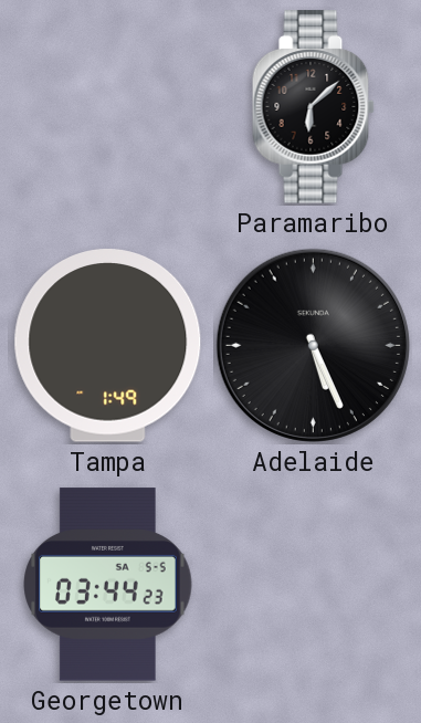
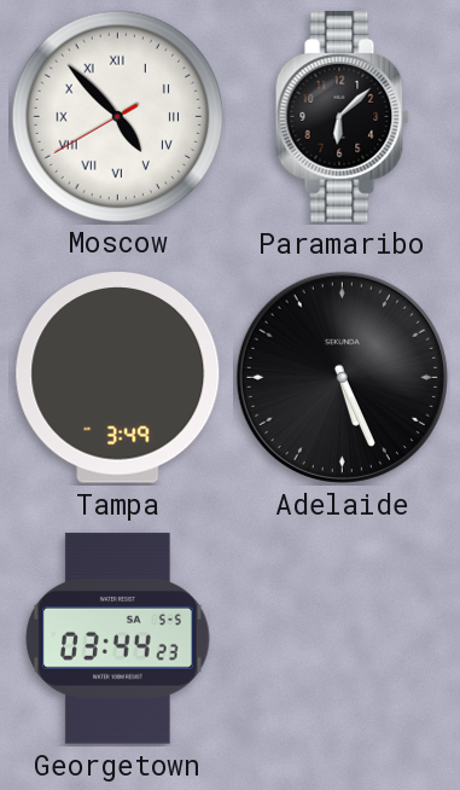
Moscow: none -> 4:52 (117, 116)
Tampa: 1:49 -> 3:49 (118, 378)
